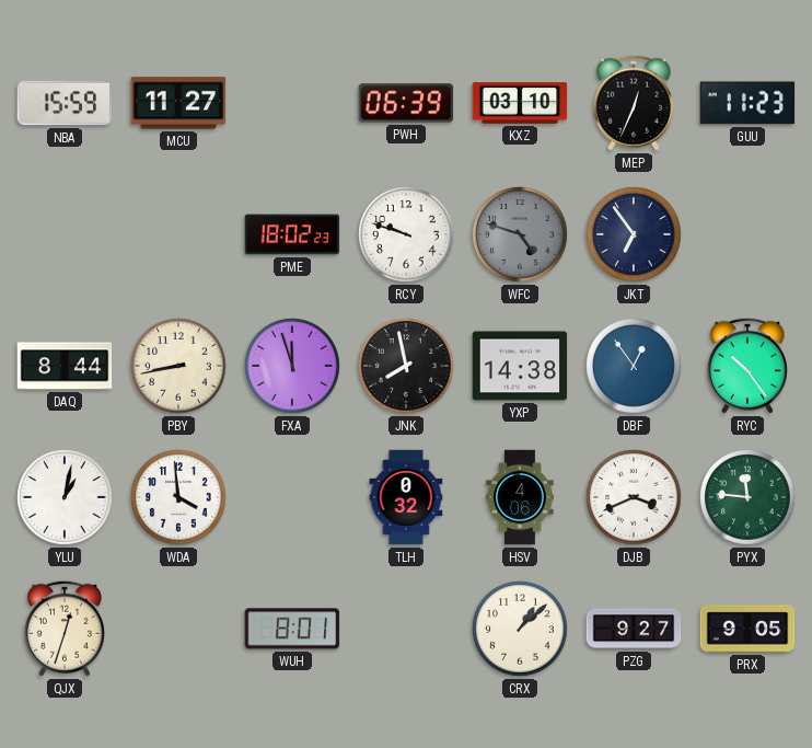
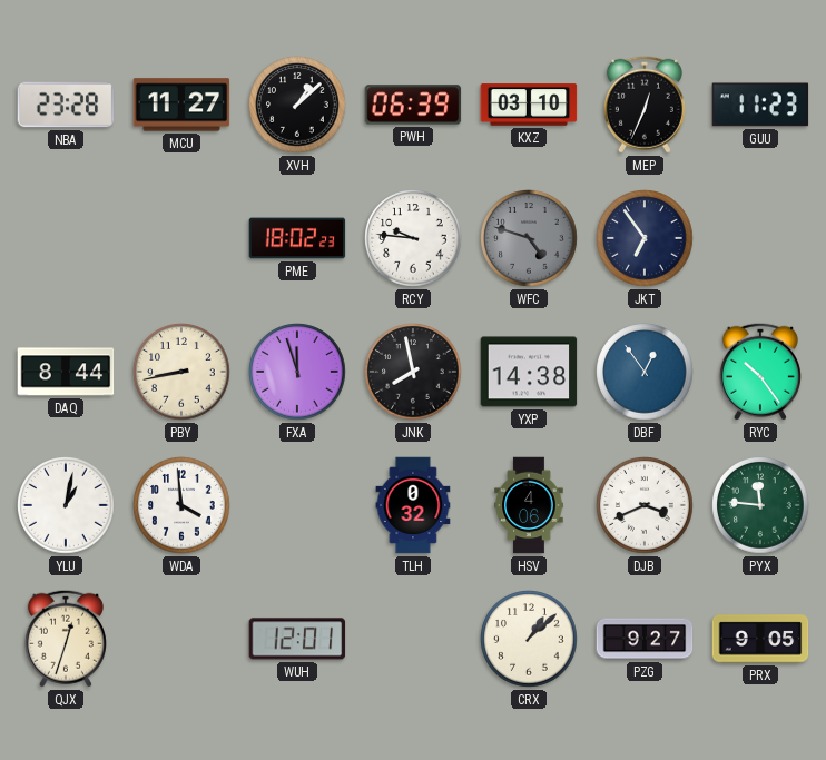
NBA: 15:59 -> 23:28 (66, 105)
XVH: none -> 1:08 (297, 105)
RCY: 9:48 -> 9:46 (413, 238)
WUH: 8:01 -> 12:01 (297, 639)
